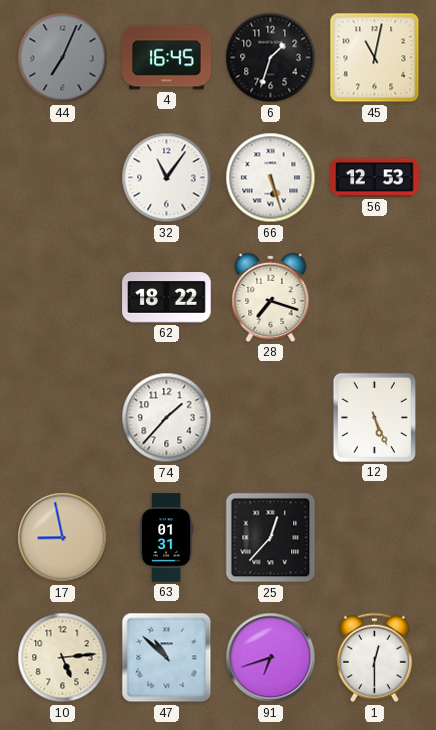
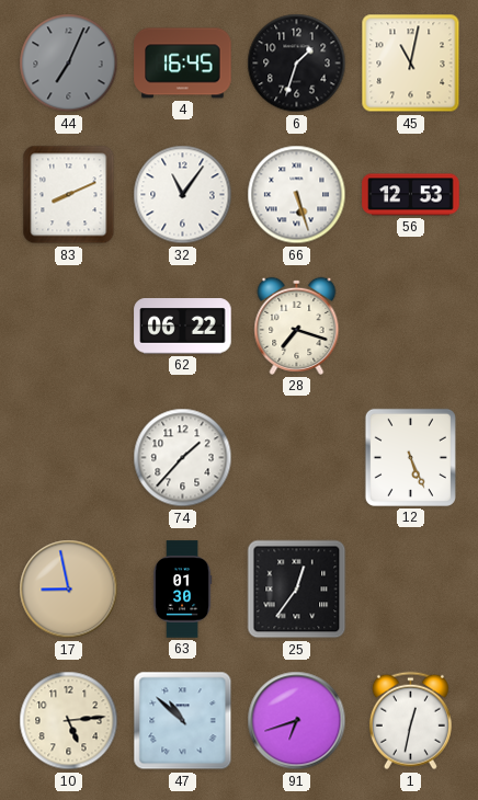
83: none -> 8:11 (69, 195)
62: 18:22 -> 06:22 (183, 327)
63: 01:31 -> 01:30 (182, 590)
25: 12:37 -> 12:36 (297, 590)
1: 12:30 -> 12:32 (410, 721)
